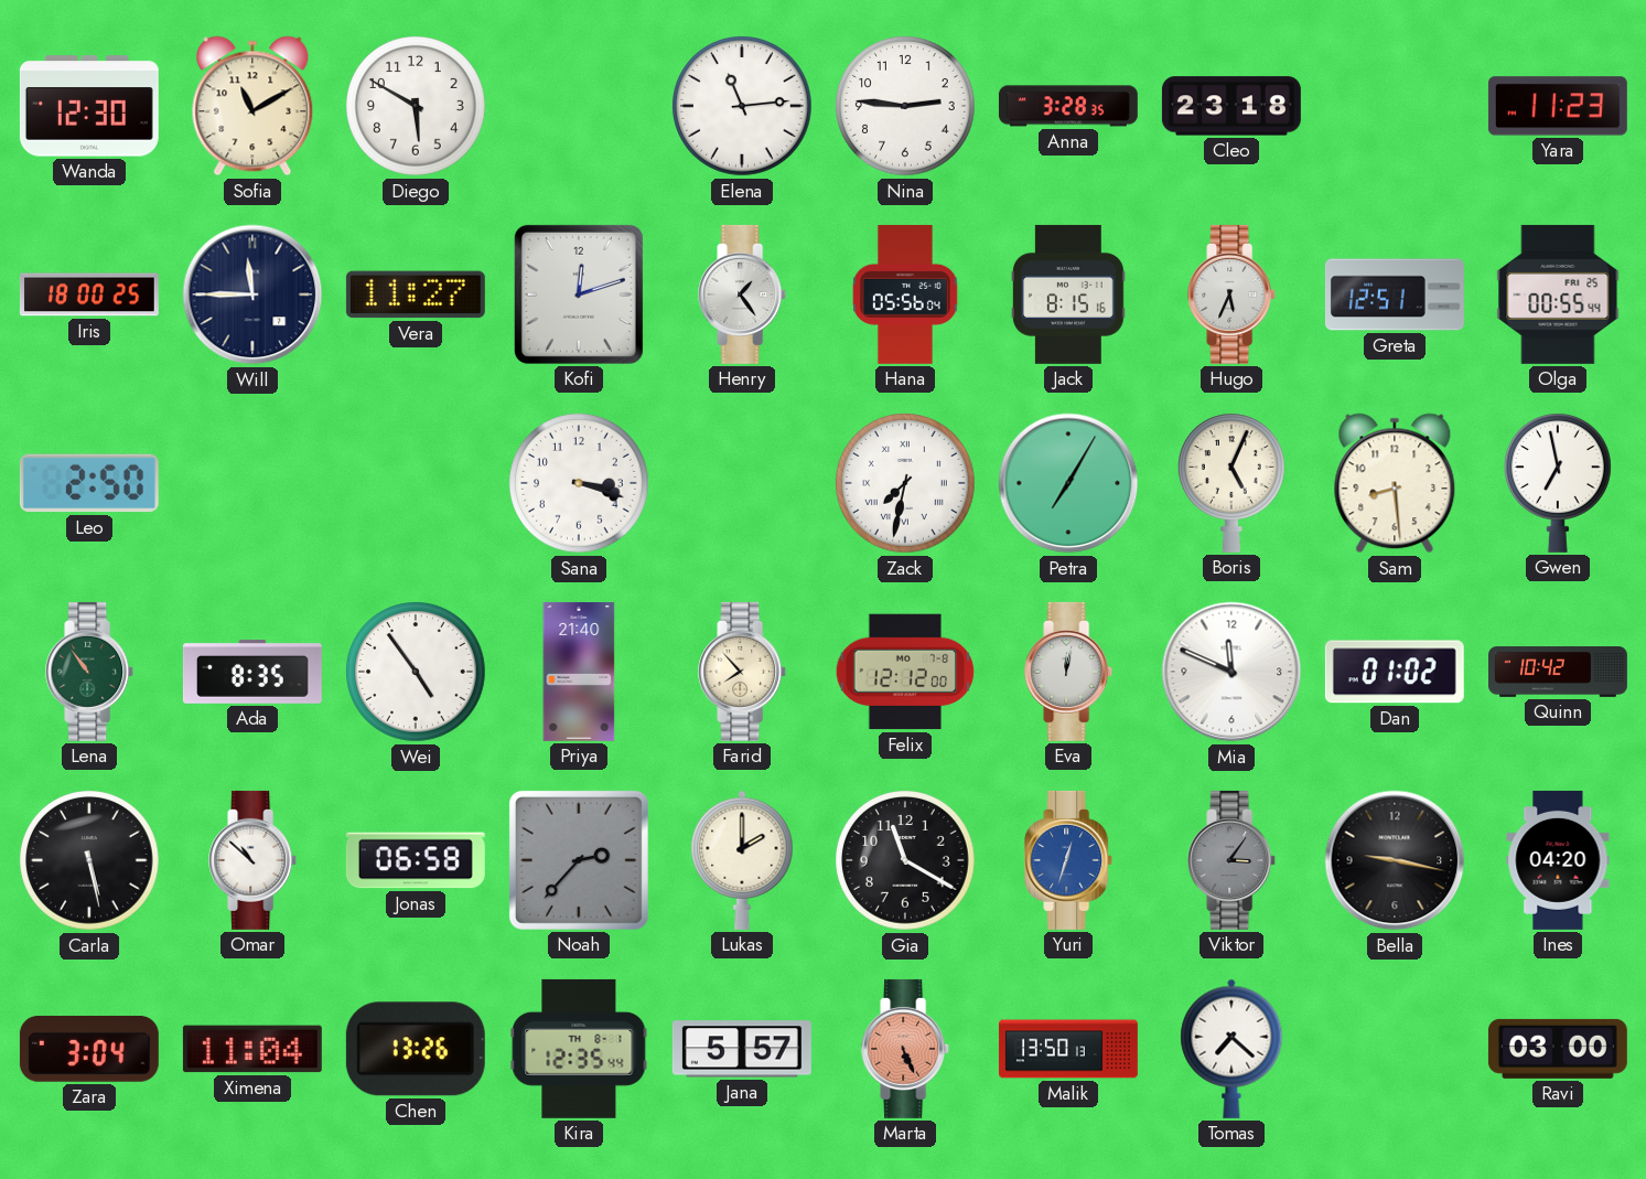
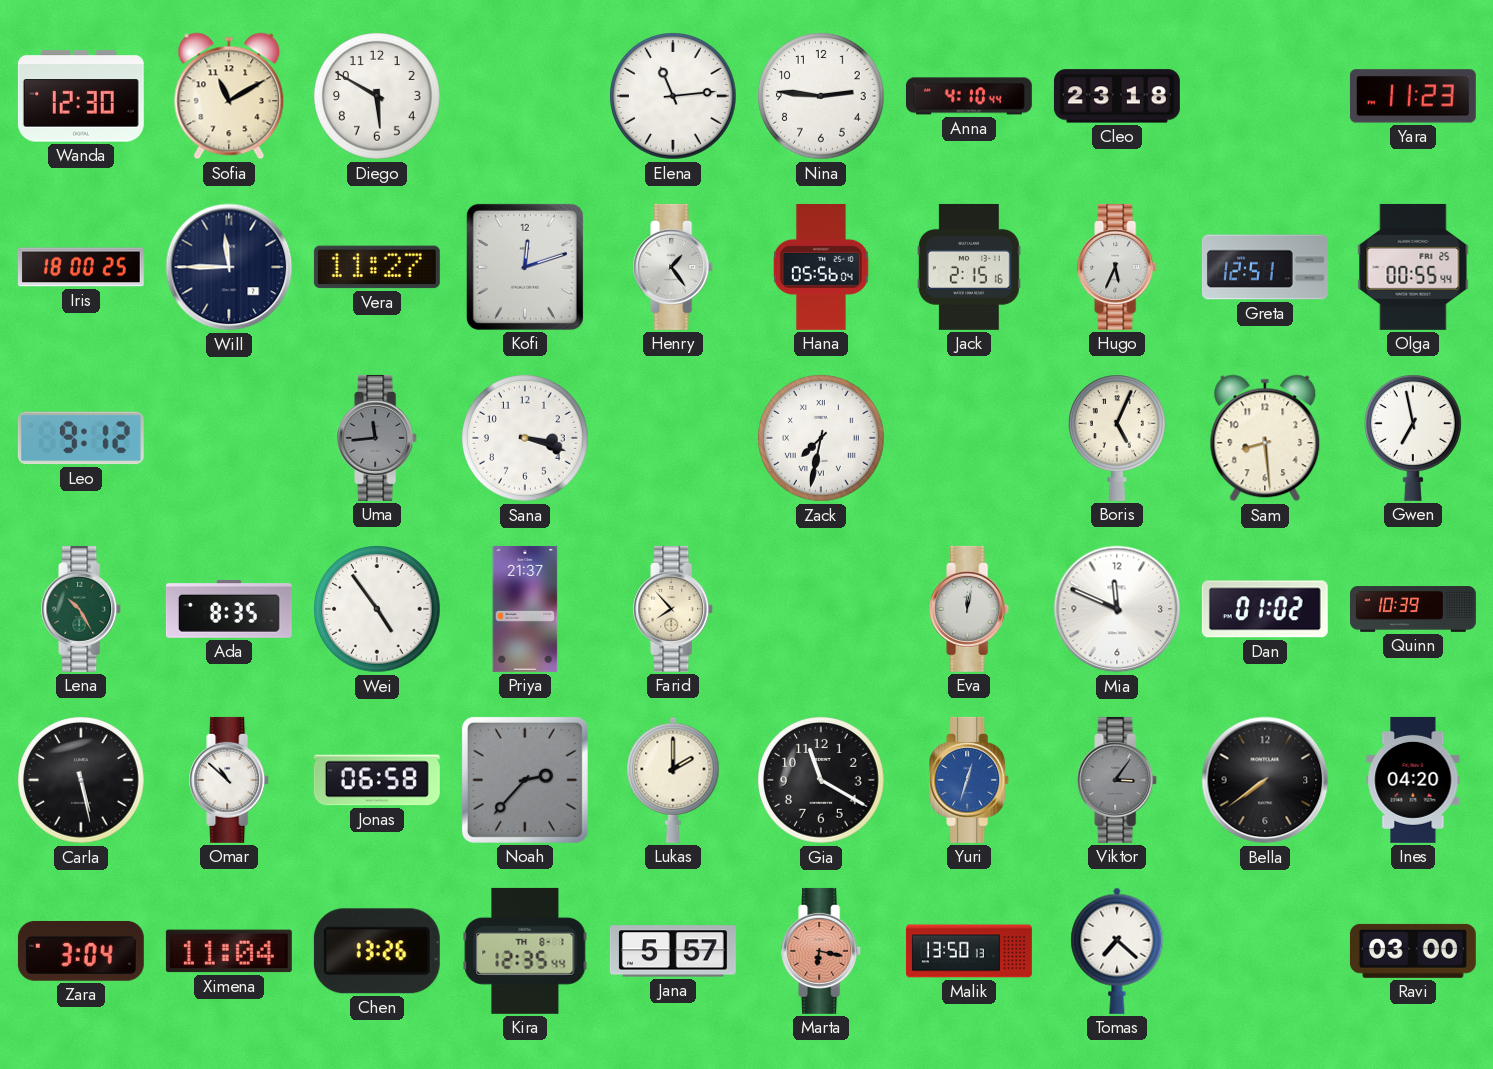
Anna: 3:28 -> 4:10 (969, 96)
Jack: 8:15 -> 2:15 (969, 267)
Leo: 2:50 -> 9:12 (81, 438)
Uma: none -> 11:44 (378, 438)
Petra: 7:05 -> none (1068, 483)
Lena: 10:54 -> 10:25 (82, 609)
Priya: 21:40 -> 21:37 (525, 609)
Felix: 12:12 -> none (905, 672)
Quinn: 10:42 -> 10:39 (1414, 609)
Bella: 9:17 -> 7:39 (1265, 780)
Marta: 5:26 -> 6:17 (822, 951)
